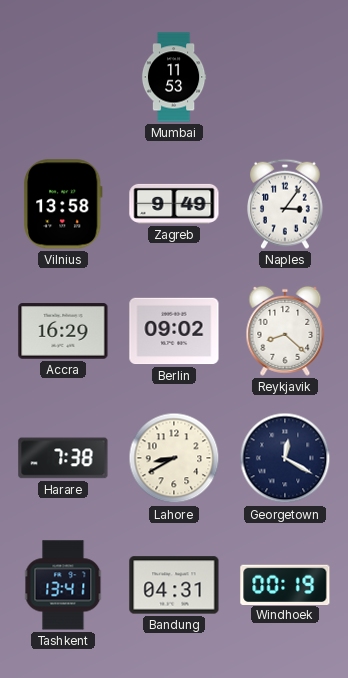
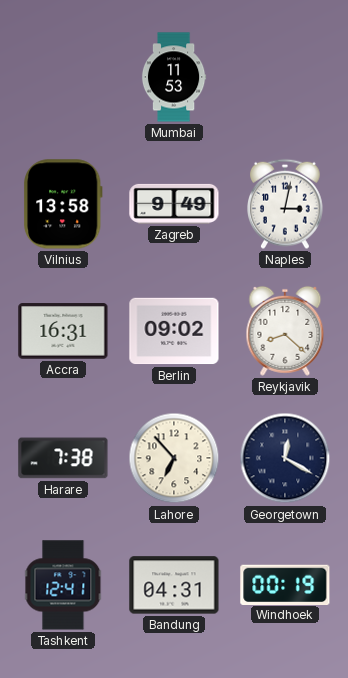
Naples: 3:06 -> 3:02 (286, 204)
Accra: 16:29 -> 16:31 (63, 331)
Lahore: 8:40 -> 6:53 (174, 458)
Tashkent: 13:41 -> 12:41 (63, 585)
